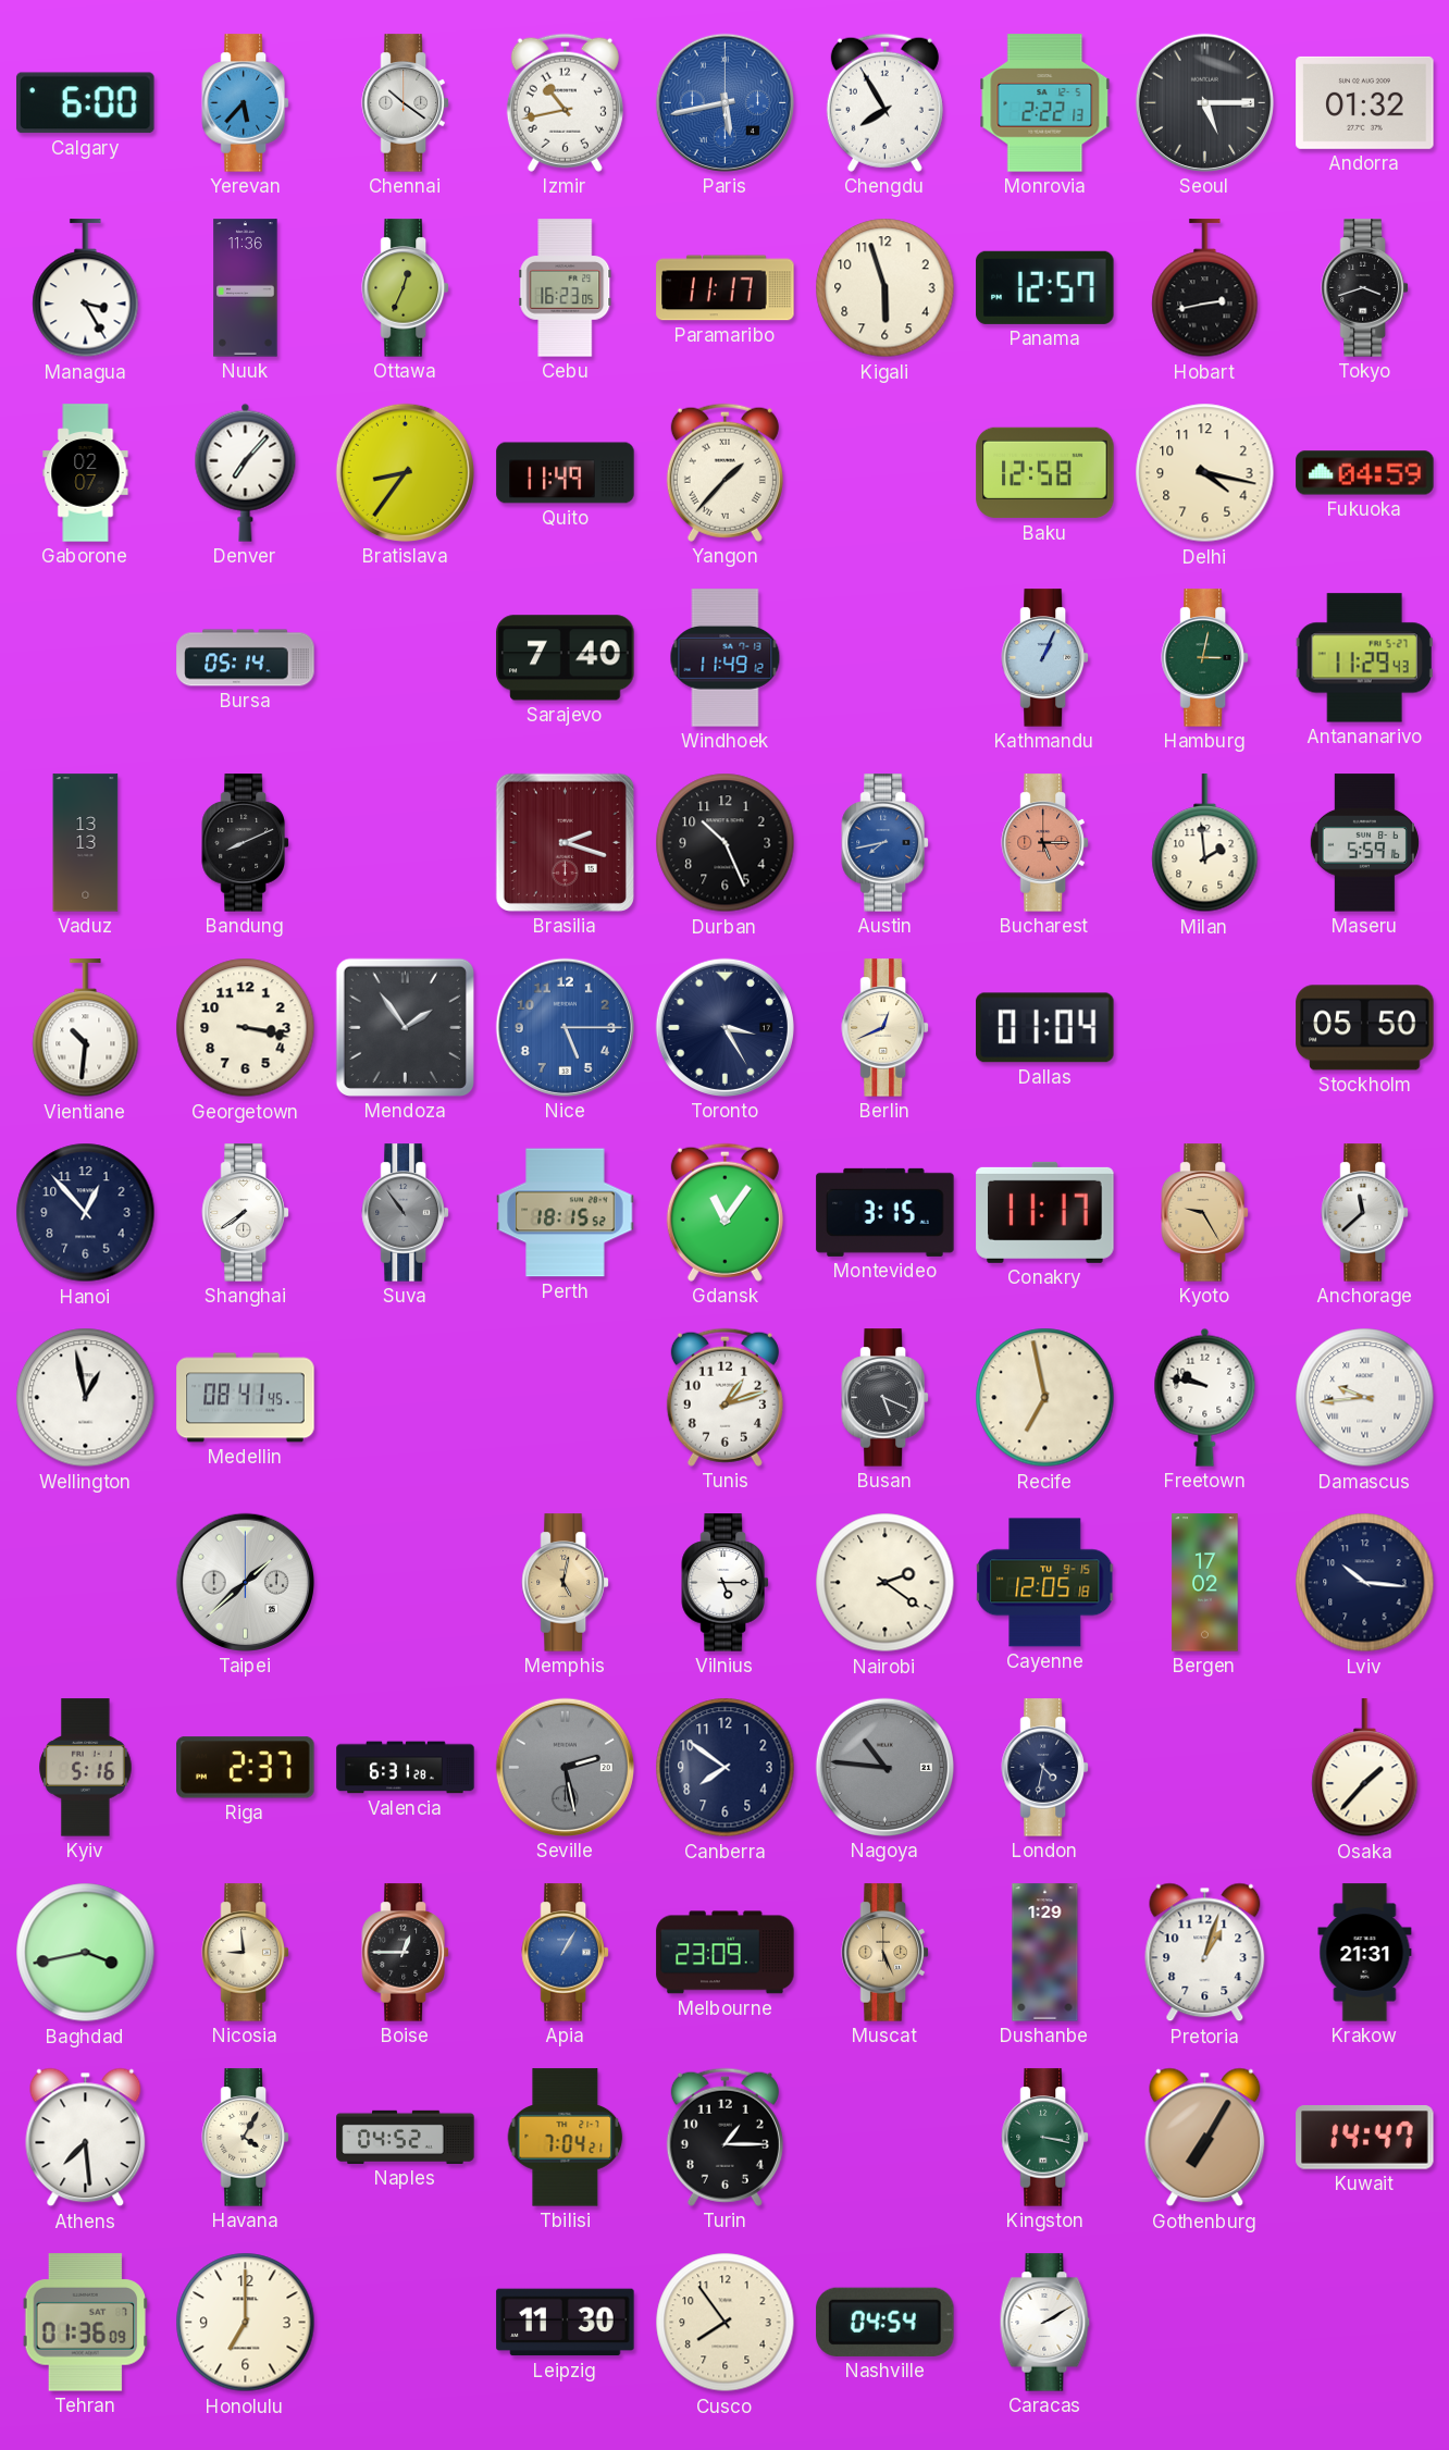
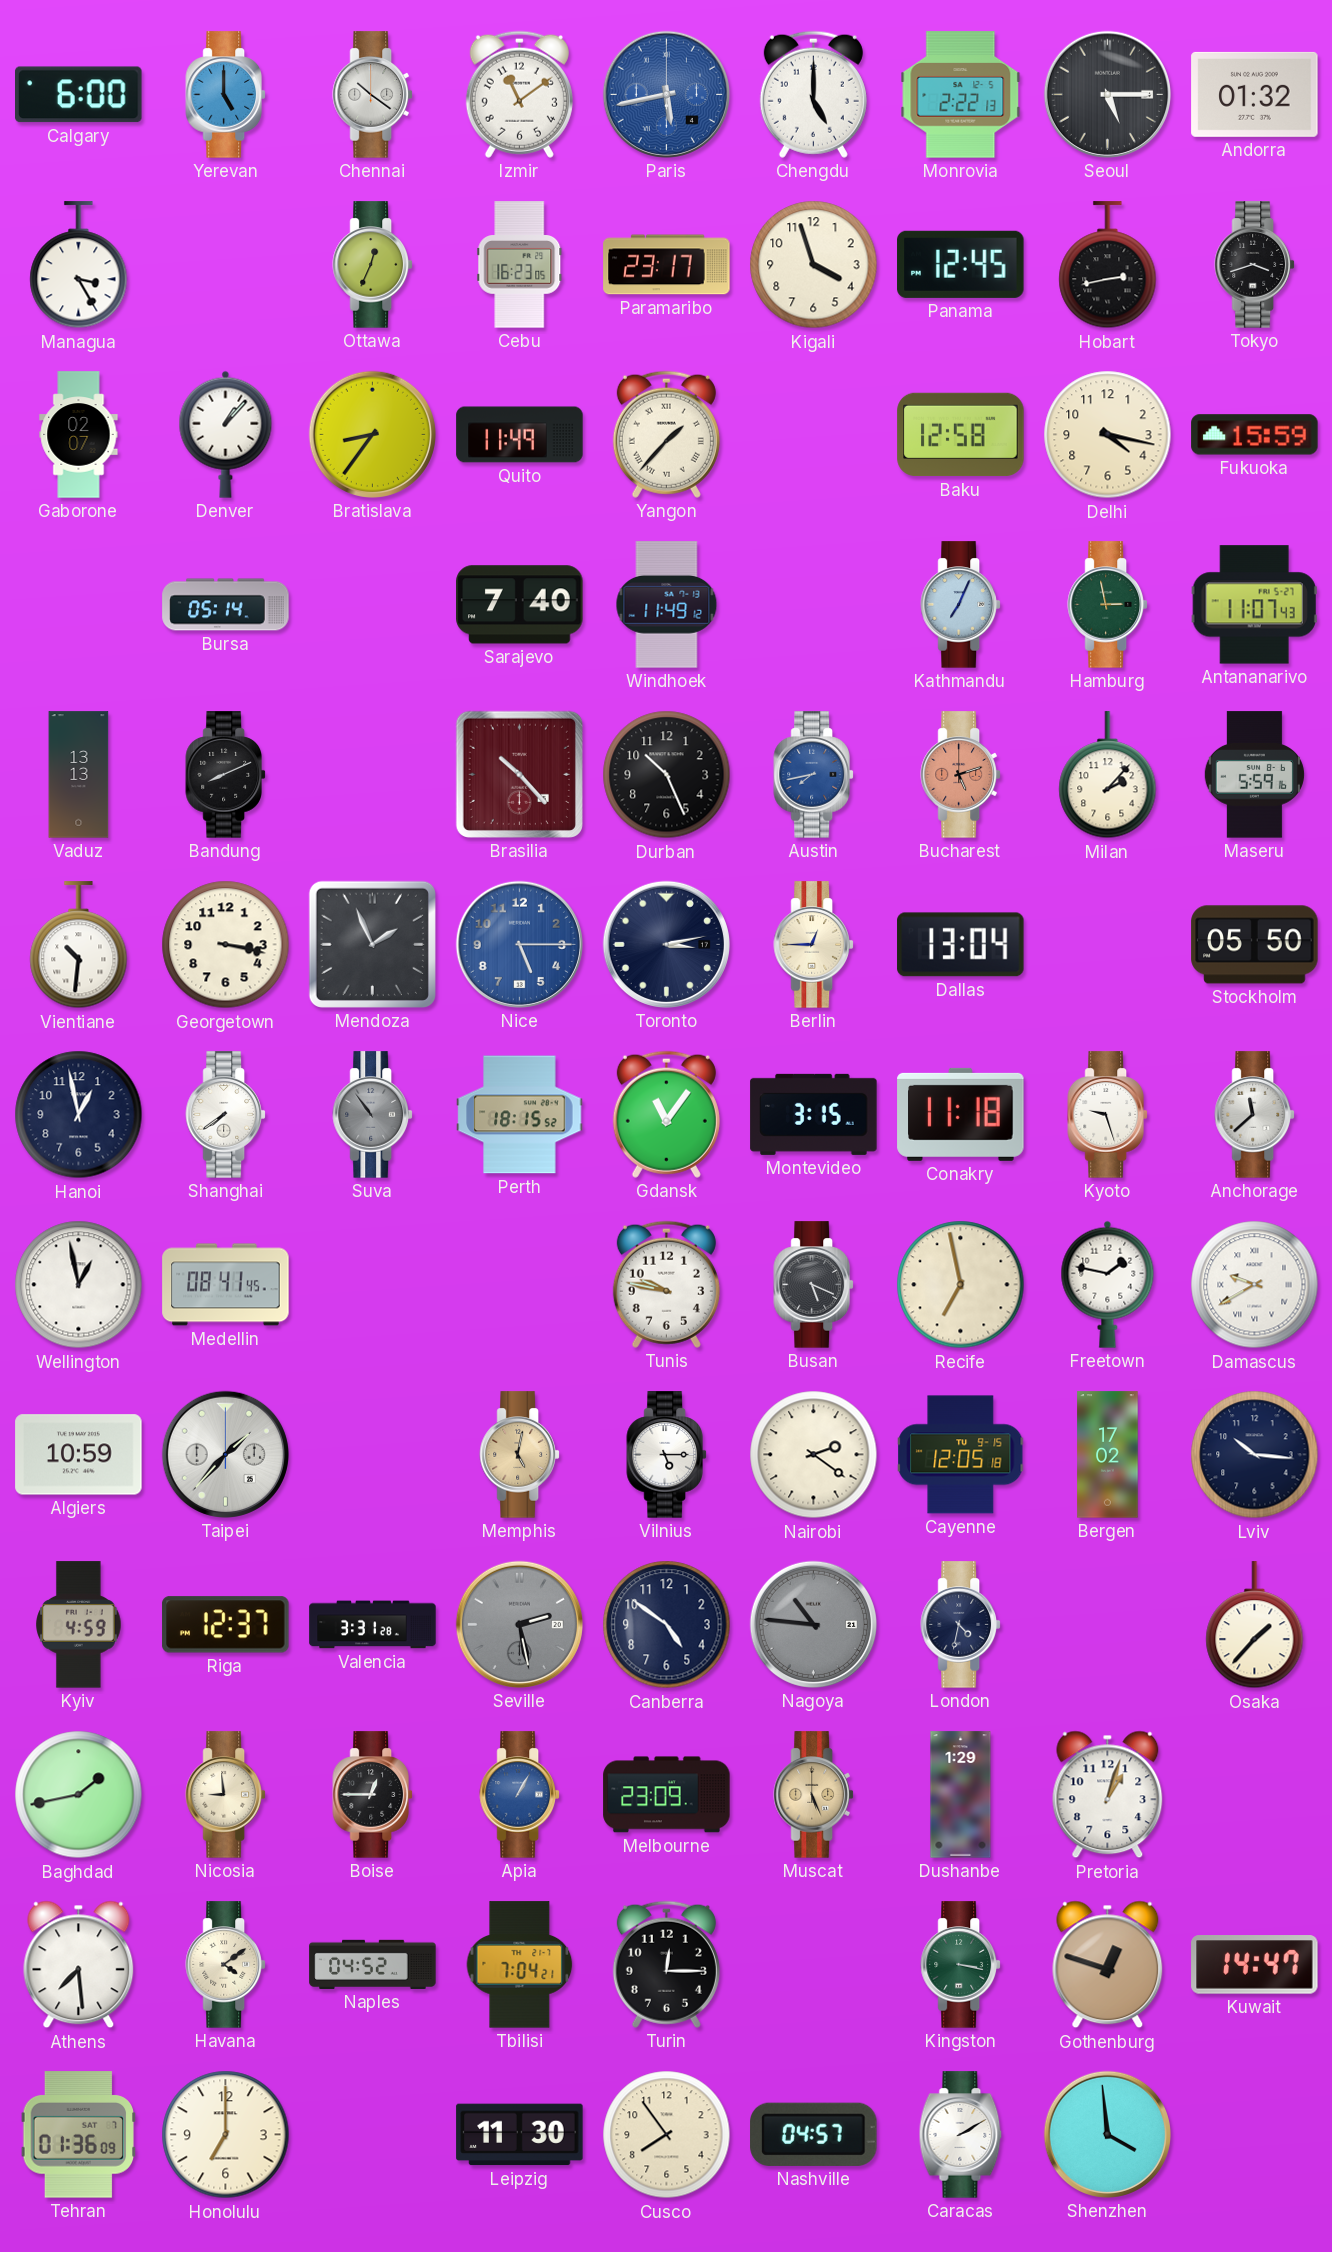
Yerevan: 5:37 -> 5:00 (225, 95)
Izmir: 10:43 -> 11:09 (519, 94)
Chengdu: 7:55 -> 5:00 (813, 94)
Nuuk: 11:36 -> none (246, 288)
Paramaribo: 11:17 -> 23:17 (667, 265)
Kigali: 5:57 -> 3:57 (814, 265)
Panama: 12:57 -> 12:45 (961, 264)
Denver: 7:07 -> 1:07 (226, 434)
Fukuoka: 04:59 -> 15:59 (1255, 435)
Kathmandu: 1:04 -> 7:04 (960, 605)
Hamburg: 3:02 -> 2:58 (1107, 605)
Antananarivo: 11:29 -> 11:07 (1254, 605)
Brasilia: 2:18 -> 10:23 (519, 774)
Bucharest: 5:15 -> 5:12 (960, 775)
Milan: 1:59 -> 2:07 (1108, 775)
Mendoza: 1:54 -> 1:56 (372, 944)
Toronto: 3:25 -> 3:13 (666, 944)
Berlin: 12:41 -> 12:45 (813, 945)
Dallas: 01:04 -> 13:04 (961, 945)
Hanoi: 12:53 -> 12:58 (79, 1115)
Conakry: 11:17 -> 11:18 (961, 1114)
Kyoto: 9:25 -> 9:27 (1107, 1115)
Kyoto dial: champagne -> white (1107, 1115)
Tunis: 1:12 -> 9:47 (666, 1284)
Freetown: 9:47 -> 1:47 (1108, 1284)
Damascus: 9:44 -> 9:40 (1255, 1285)
Algiers: none -> 10:59 (79, 1455)
Taipei: 1:38 -> 1:37 (225, 1454)
Kyiv: 5:16 -> 4:59 (79, 1625)
Riga: 2:37 -> 12:37 (226, 1625)
Valencia: 6:31 -> 3:31 (373, 1625)
Canberra: 7:51 -> 4:51 (667, 1625)
Baghdad: 3:43 -> 1:43 (79, 1795)
Krakow: 21:31 -> none (1365, 1953)
Havana: 4:05 -> 4:09 (225, 1965)
Turin: 1:15 -> 12:15 (666, 1964)
Gothenburg: 7:05 -> 12:48 (1108, 1965)
Nashville: 04:54 -> 04:57 (814, 2134)
Shenzhen: none -> 3:59 (1107, 2134)
